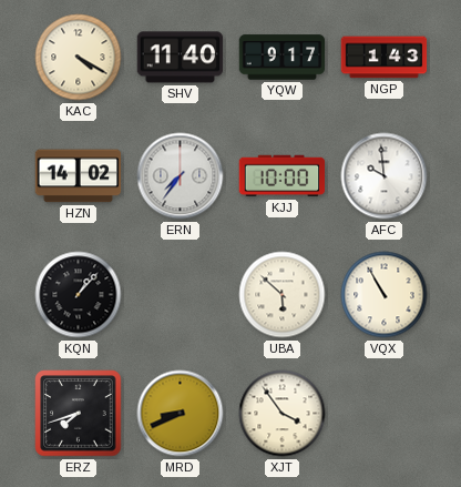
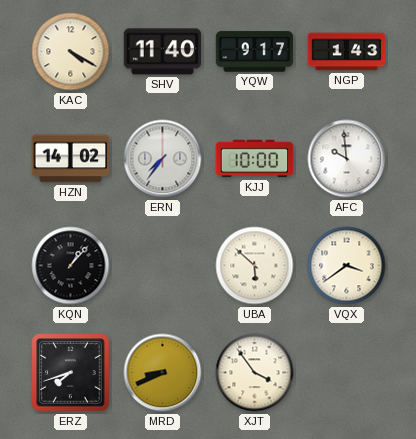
VQX: 10:55 -> 3:39 (347, 266)
